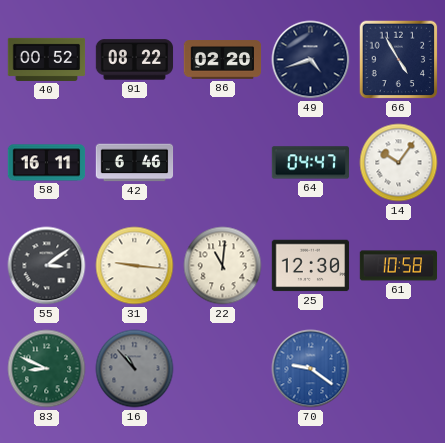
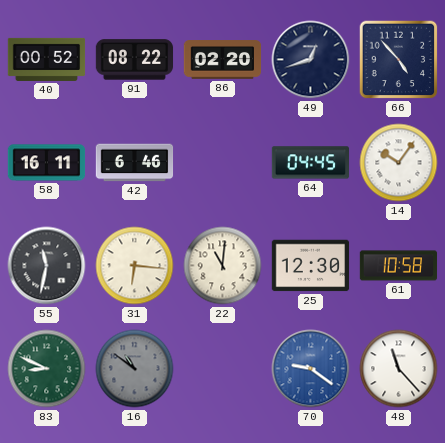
49: 4:42 -> 12:42 (311, 60)
66: 4:55 -> 4:53 (399, 60)
64: 04:47 -> 04:45 (311, 163)
55: 3:09 -> 11:32 (47, 266)
31: 9:16 -> 6:16 (135, 266)
16: 10:53 -> 10:51 (135, 369)
48: none -> 11:23 (399, 369)
